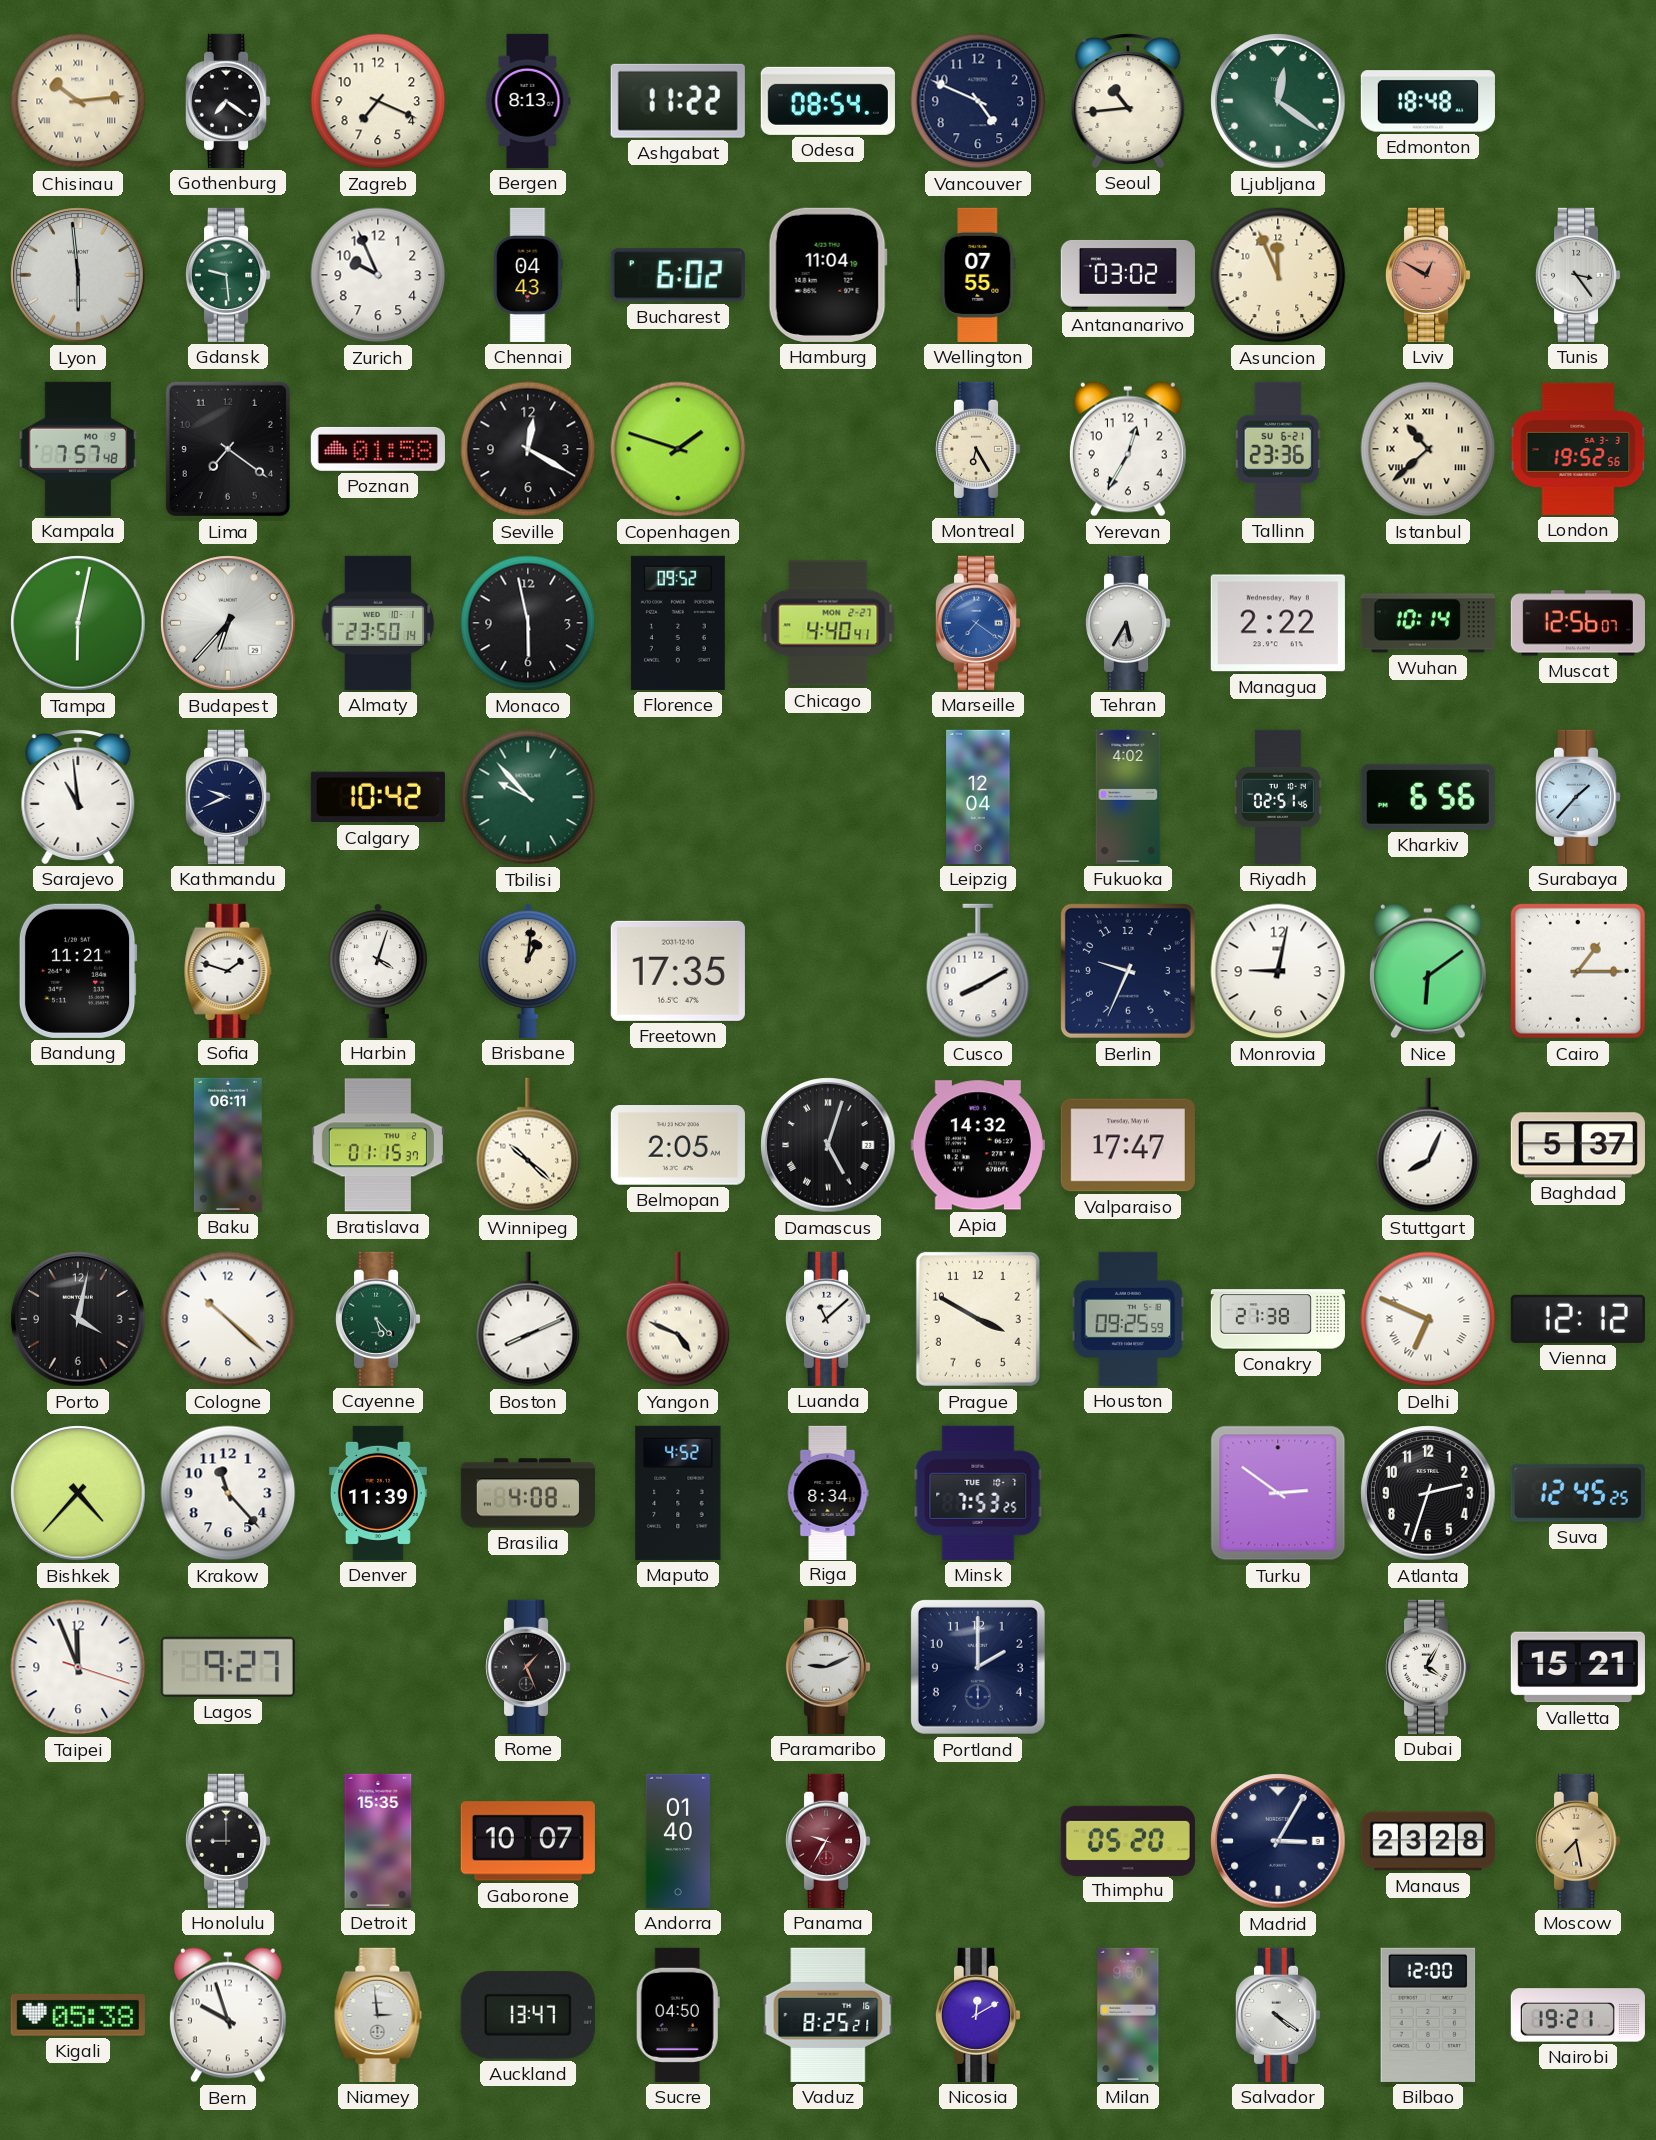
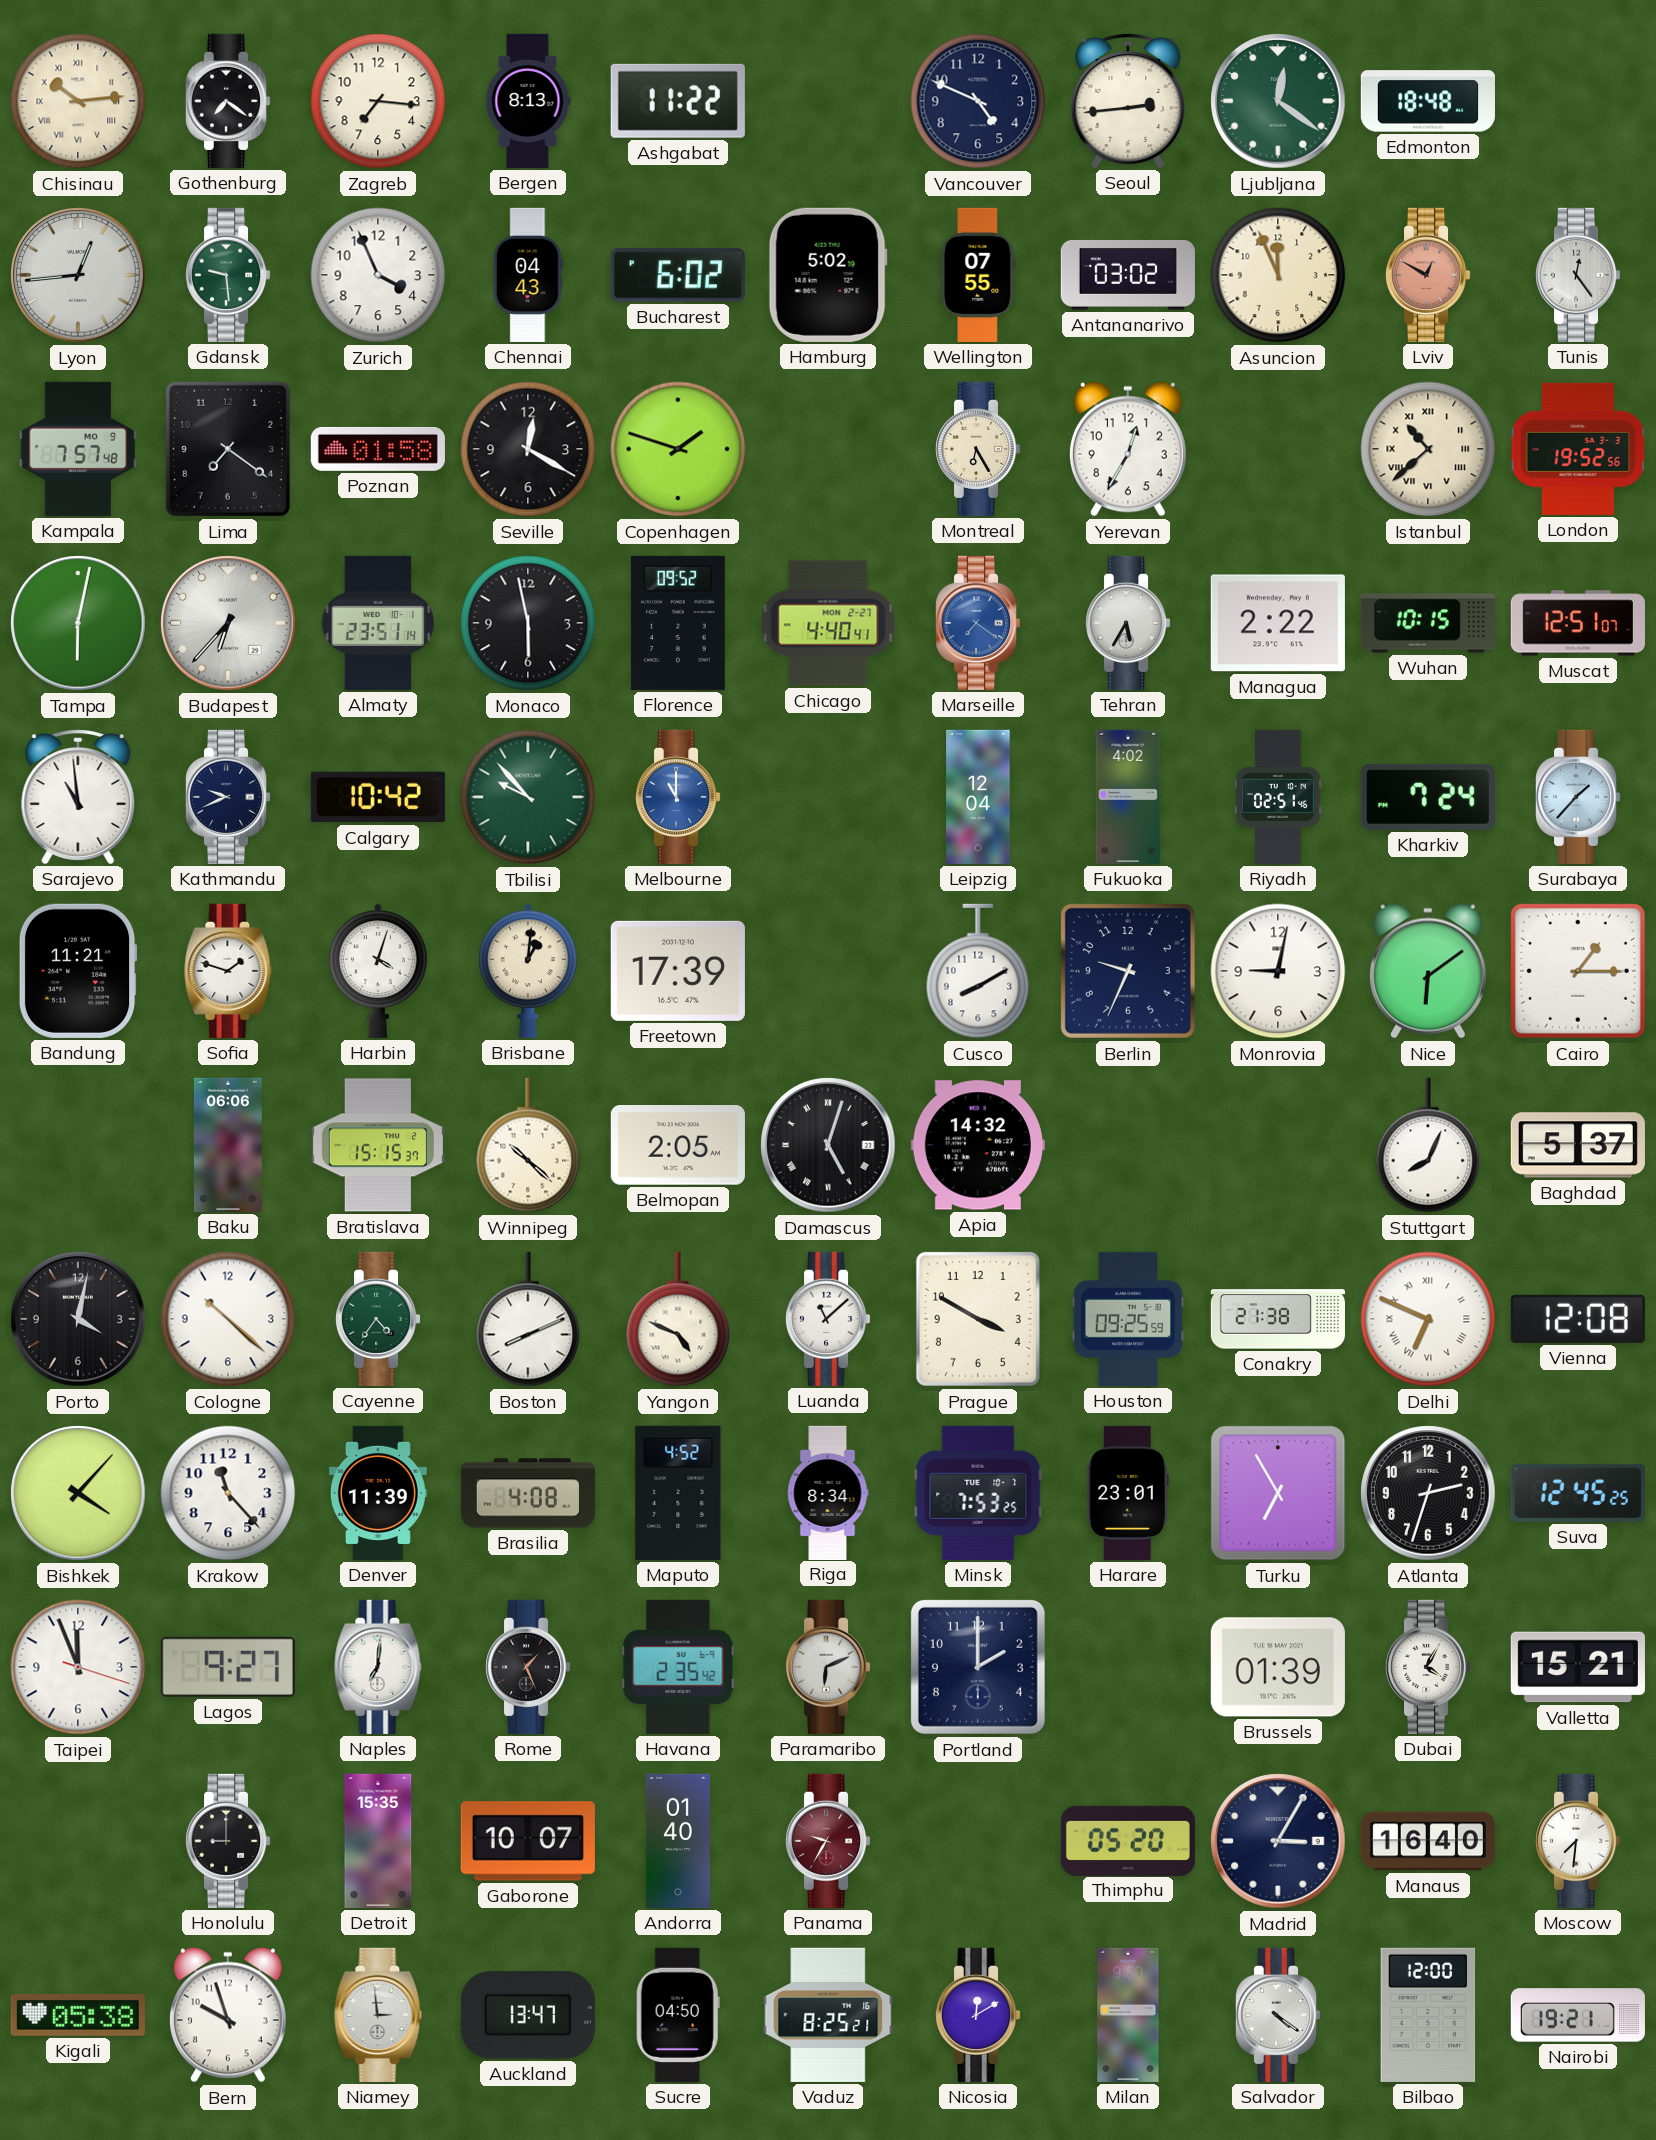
Zagreb: 7:19 -> 7:16 (378, 101)
Odesa: 08:54 -> none (828, 101)
Seoul: 10:44 -> 2:44 (1128, 101)
Lyon: 5:59 -> 12:44 (78, 275)
Zurich: 9:56 -> 3:56 (378, 275)
Hamburg: 11:04 -> 5:02 (828, 275)
Tunis: 3:24 -> 12:24 (1578, 275)
Tallinn: 23:36 -> none (1278, 449)
Almaty: 23:50 -> 23:51 (378, 623)
Wuhan: 10:14 -> 10:15 (1428, 623)
Muscat: 12:56 -> 12:51 (1578, 623)
Melbourne: none -> 11:00 (678, 797)
Kharkiv: 6:56 -> 7:24 (1428, 797)
Freetown: 17:35 -> 17:39 (678, 971)
Baku: 06:11 -> 06:06 (228, 1145)
Bratislava: 01:15 -> 15:15 (378, 1145)
Valparaiso: 17:47 -> none (1128, 1145)
Cayenne: 5:23 -> 4:36 (378, 1319)
Vienna: 12:12 -> 12:08 (1578, 1319)
Bishkek: 4:37 -> 4:07 (78, 1493)
Harare: none -> 23:01 (1128, 1493)
Turku: 2:51 -> 6:55 (1278, 1493)
Naples: none -> 7:01 (378, 1667)
Havana: none -> 2:35 (678, 1667)
Paramaribo: 9:11 -> 6:11 (828, 1667)
Brussels: none -> 01:39 (1278, 1667)
Manaus: 23:28 -> 16:40 (1428, 1841)
Moscow: 7:28 -> 7:31 (1578, 1841)
Moscow dial: champagne -> white (1578, 1841)
